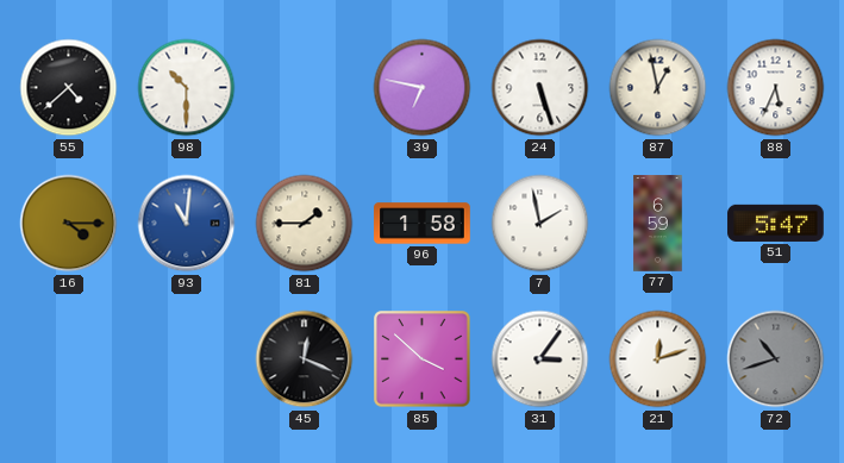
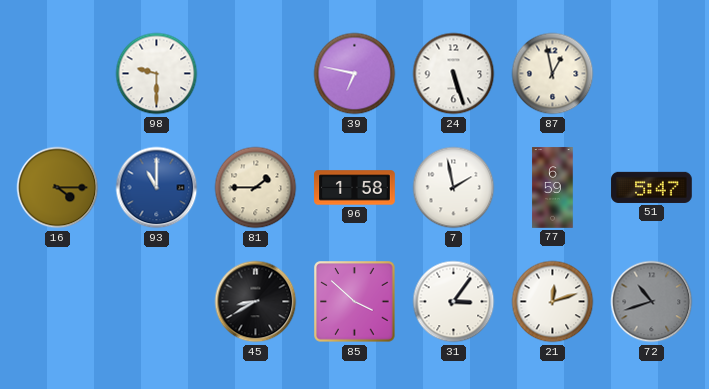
55: 4:38 -> none (69, 88)
98: 10:30 -> 9:30 (157, 74)
88: 5:34 -> none (776, 88)
93: 11:01 -> 11:00 (157, 188)
45: 12:19 -> 8:40 (256, 302)
